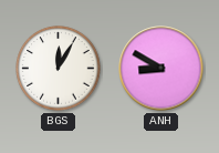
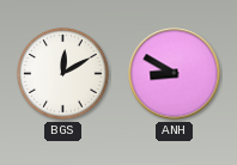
BGS: 12:05 -> 12:10 (63, 74)
